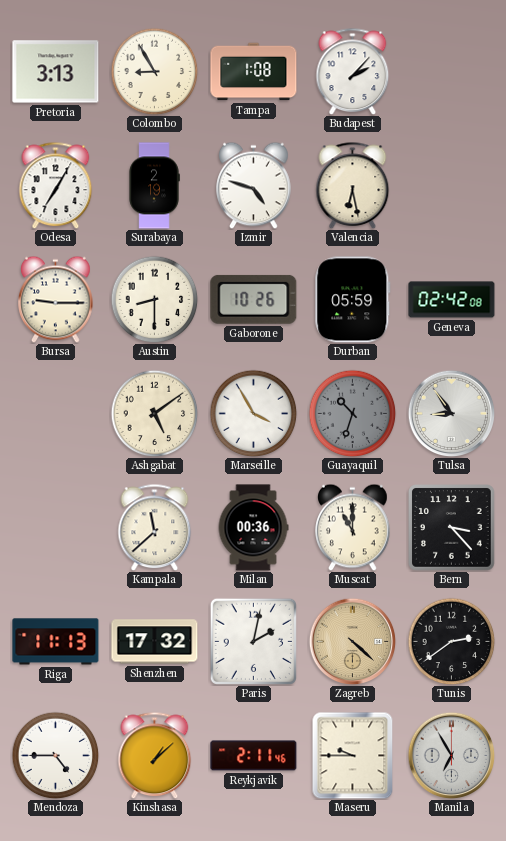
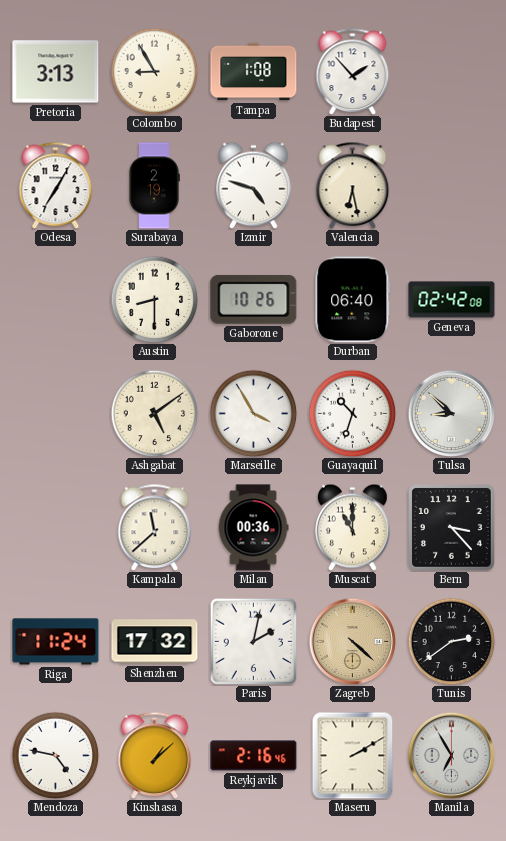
Budapest: 2:07 -> 1:53 (353, 71)
Bursa: 9:15 -> none (56, 299)
Durban: 05:59 -> 06:40 (353, 300)
Guayaquil dial: grey -> white (352, 413)
Tulsa: 8:54 -> 8:52 (451, 413)
Riga: 11:13 -> 11:24 (56, 642)
Mendoza: 4:45 -> 4:47 (55, 755)
Reykjavik: 2:11 -> 2:16 (254, 756)
Maseru: 9:45 -> 2:10 (353, 755)
